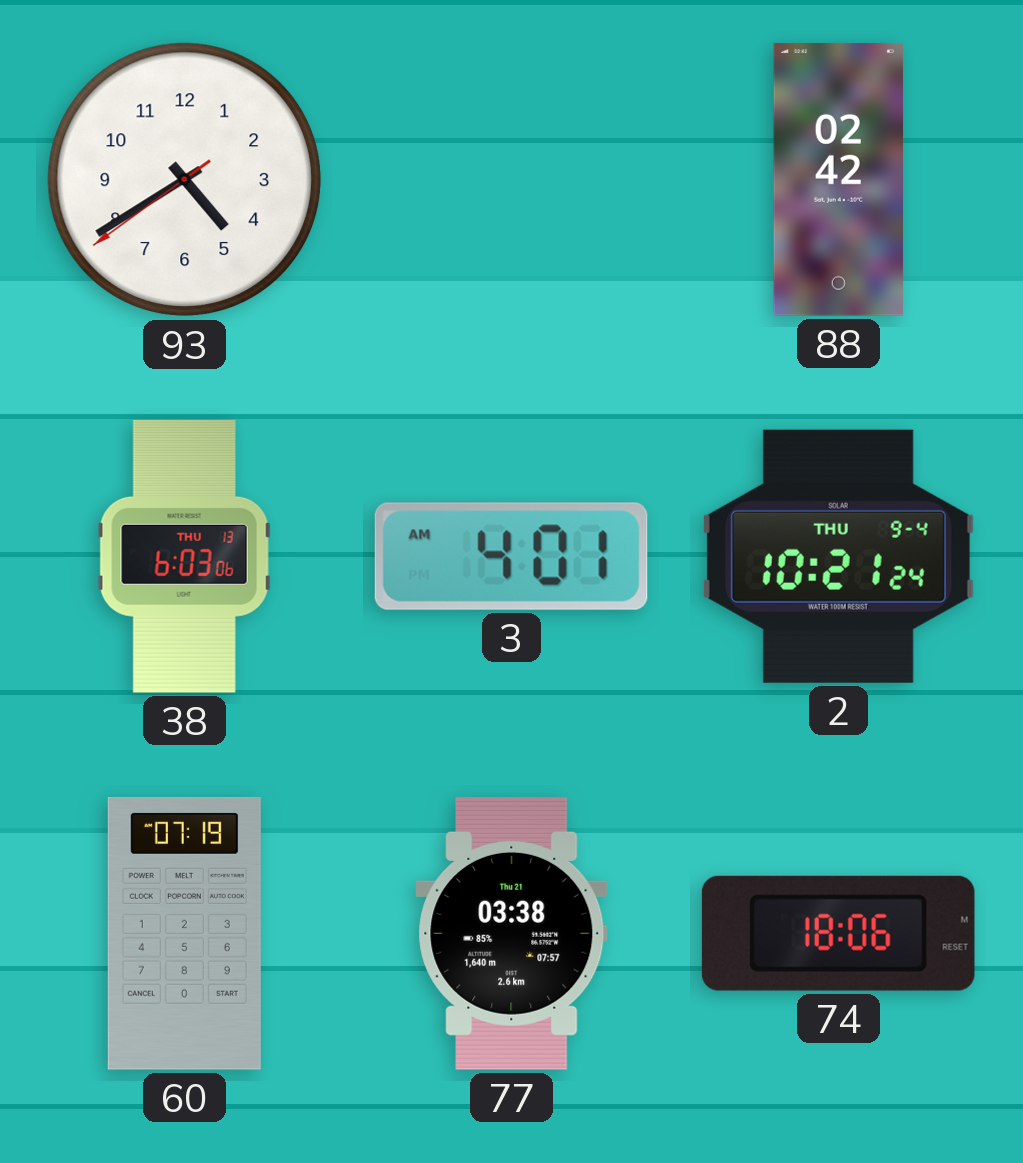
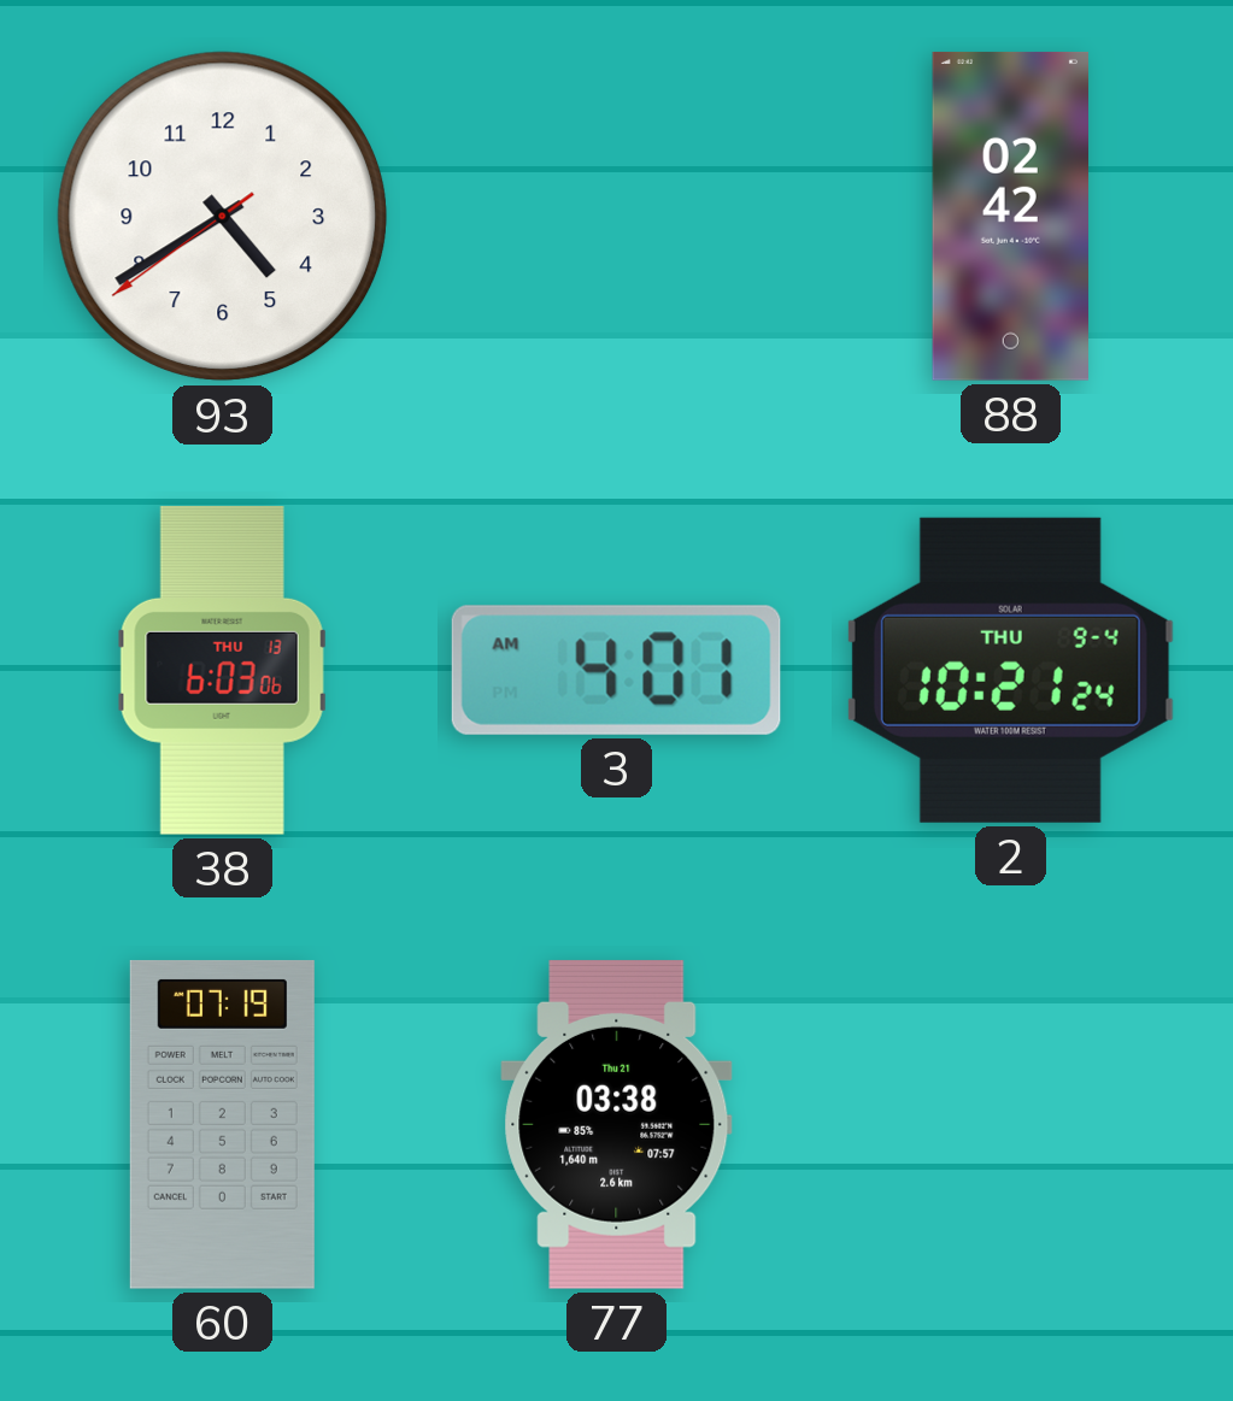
74: 18:06 -> none (838, 933)
